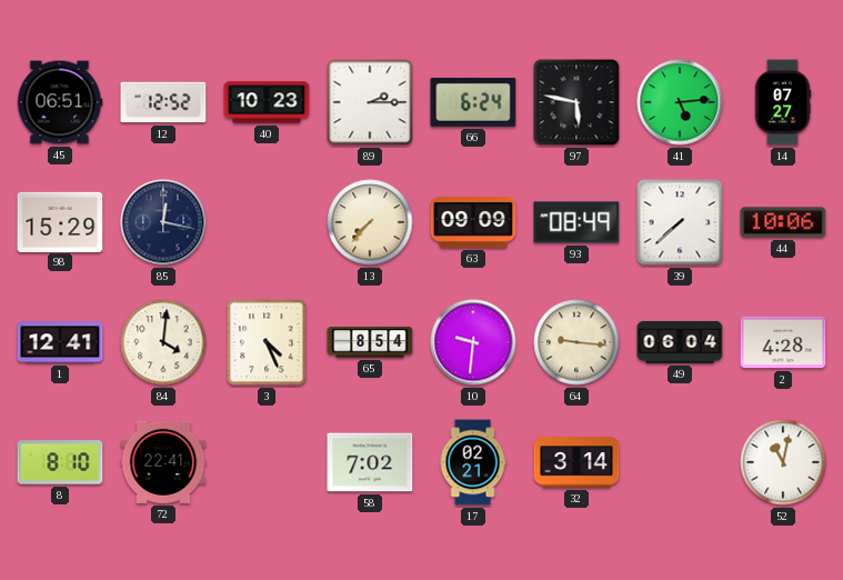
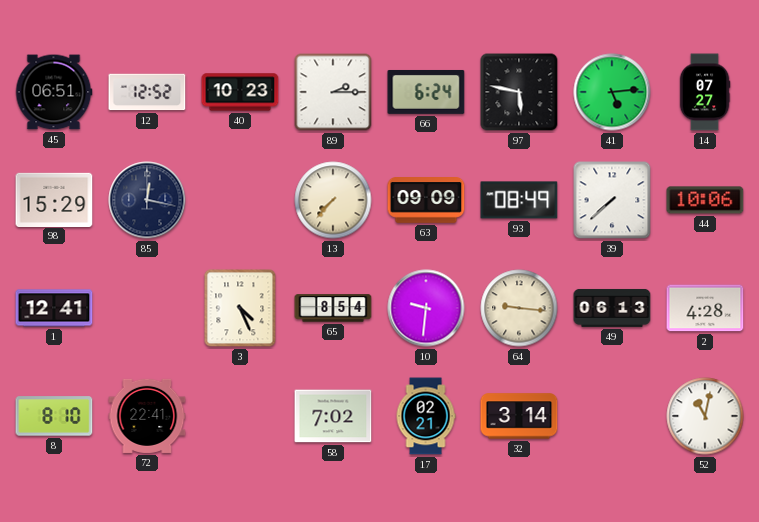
84: 4:01 -> none (163, 342)
49: 06:04 -> 06:13 (612, 308)
